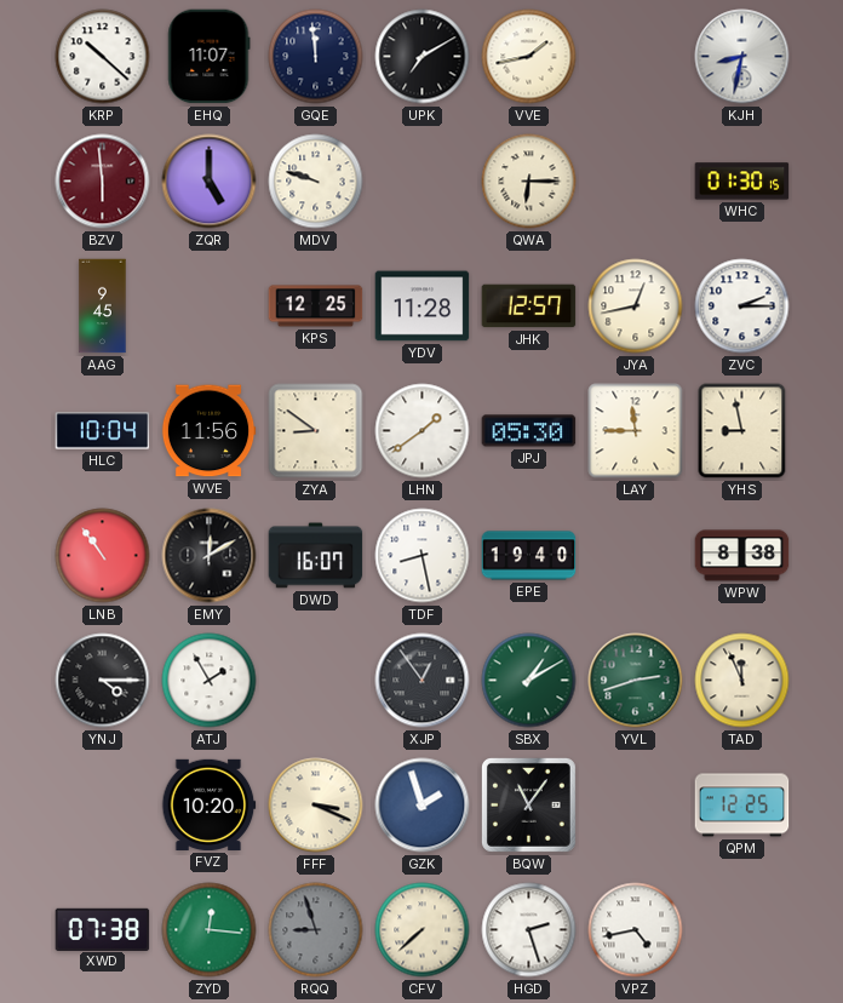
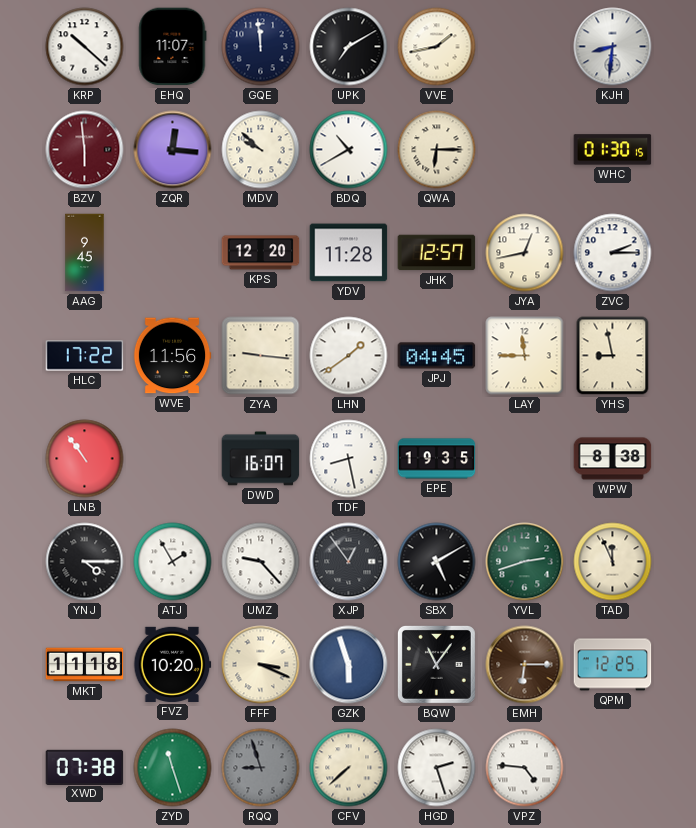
KJH: 8:32 -> 8:31 (613, 47)
ZQR: 5:00 -> 12:16 (173, 150)
MDV: 9:48 -> 9:52 (261, 150)
BDQ: none -> 10:40 (349, 150)
KPS: 12:25 -> 12:20 (261, 253)
HLC: 10:04 -> 17:22 (85, 356)
ZYA: 8:51 -> 9:16 (261, 356)
JPJ: 05:30 -> 04:45 (437, 356)
EMY: 12:10 -> none (210, 556)
EPE: 19:40 -> 19:35 (437, 459)
UMZ: none -> 9:23 (261, 562)
SBX: 1:10 -> 5:10 (437, 562)
SBX dial: green -> black (437, 562)
MKT: none -> 11:18 (85, 665)
GZK: 1:57 -> 5:57 (349, 665)
EMH: none -> 6:15 (525, 665)
ZYD: 12:16 -> 11:27 (173, 768)
VPZ: 4:43 -> 4:46 (525, 768)
